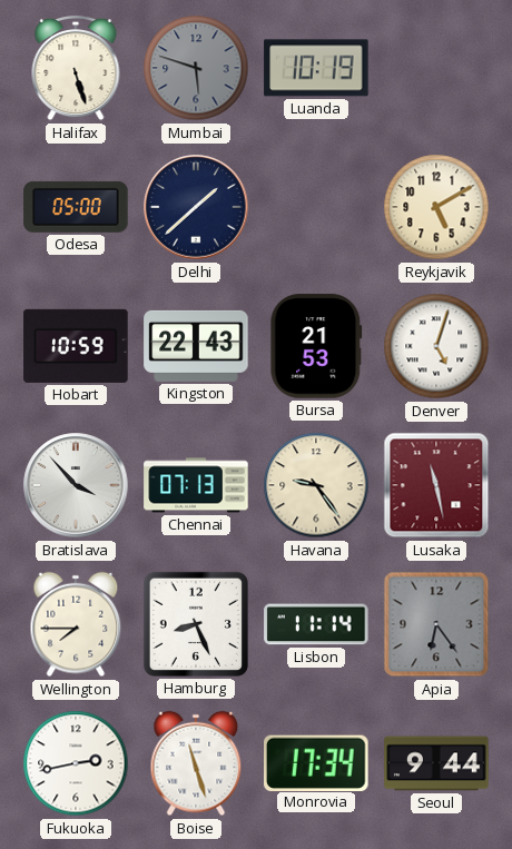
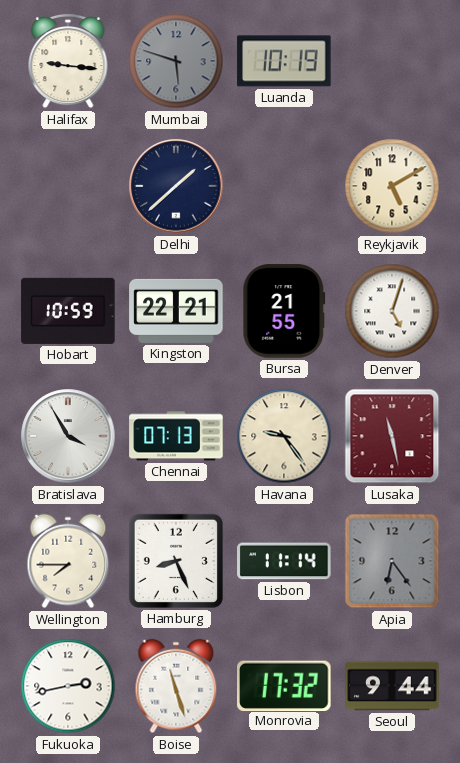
Halifax: 5:27 -> 9:16 (68, 61)
Odesa: 05:00 -> none (76, 207)
Kingston: 22:43 -> 22:21 (176, 311)
Bursa: 21:53 -> 21:55 (284, 311)
Bratislava: 3:53 -> 3:55 (68, 436)
Monrovia: 17:34 -> 17:32 (285, 685)
